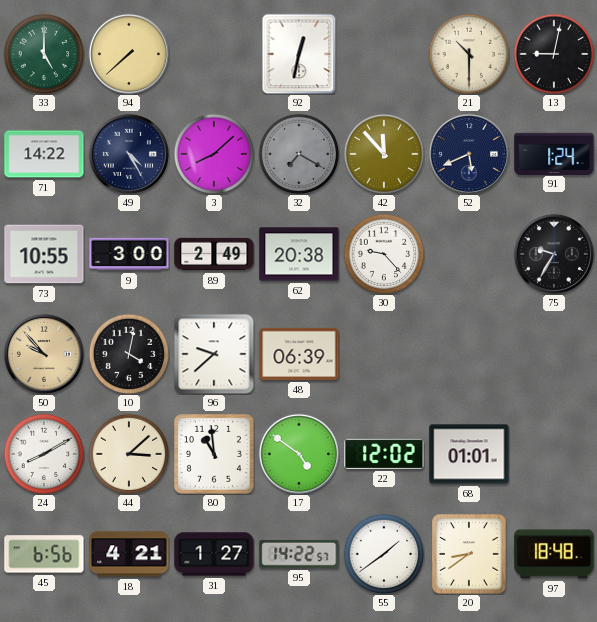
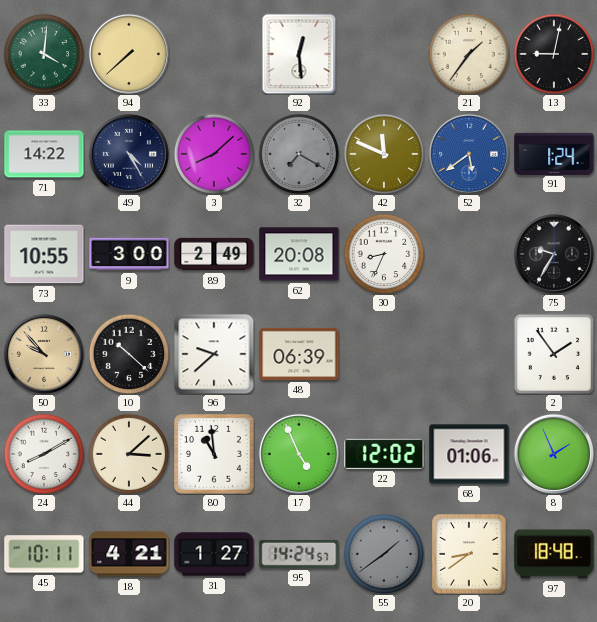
33: 5:00 -> 4:01 (44, 54)
92: 12:32 -> 12:29 (299, 54)
21: 10:30 -> 1:36 (469, 54)
42: 11:53 -> 11:49 (384, 154)
52: 5:41 -> 5:39 (469, 154)
52 dial: navy -> blue (469, 154)
62: 20:38 -> 20:08 (299, 254)
30: 9:23 -> 8:34 (384, 254)
10: 4:02 -> 10:22 (129, 354)
2: none -> 1:54 (554, 354)
17: 4:51 -> 4:56 (299, 454)
68: 01:01 -> 01:06 (469, 454)
8: none -> 1:56 (554, 454)
45: 6:56 -> 10:11 (44, 554)
95: 14:22 -> 14:24 (299, 554)
55 dial: white -> grey (384, 554)
